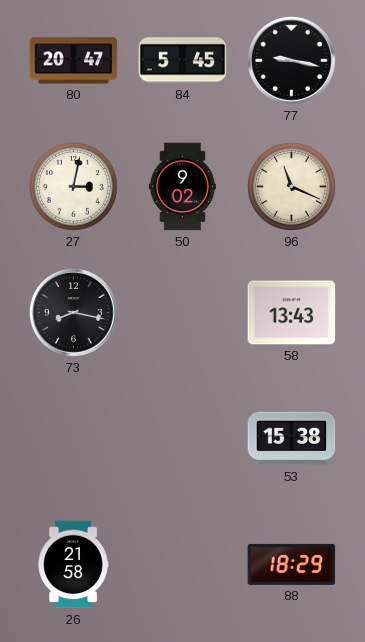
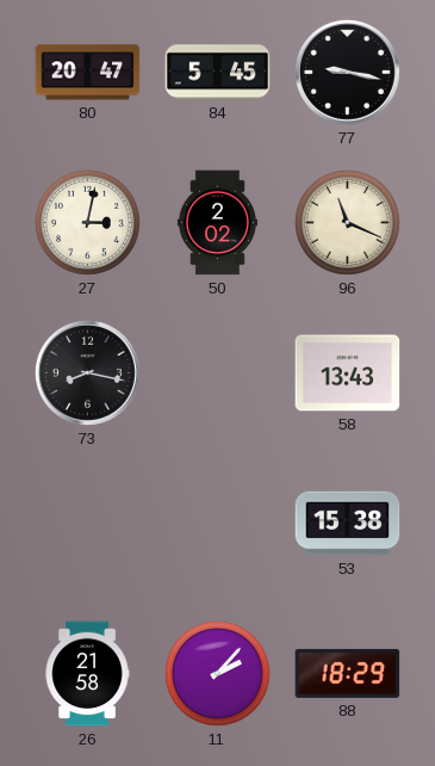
50: 9:02 -> 2:02 (217, 223)
11: none -> 2:07 (217, 673)
